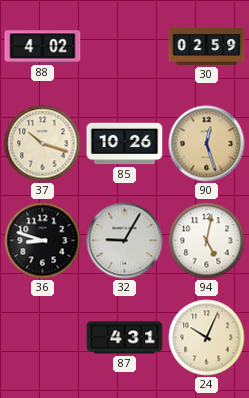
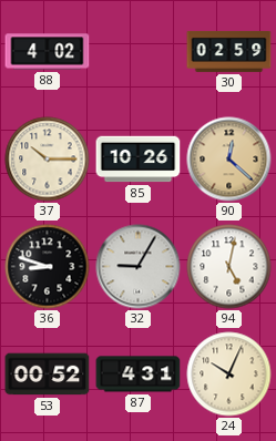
37: 10:18 -> 10:15 (48, 160)
90: 12:27 -> 12:22 (229, 160)
53: none -> 00:52 (48, 375)
